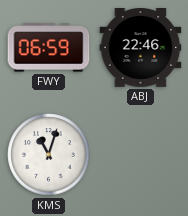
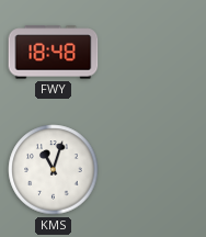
FWY: 06:59 -> 18:48 (54, 53)
ABJ: 22:46 -> none (141, 48)
